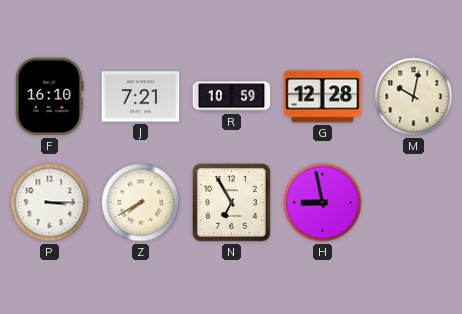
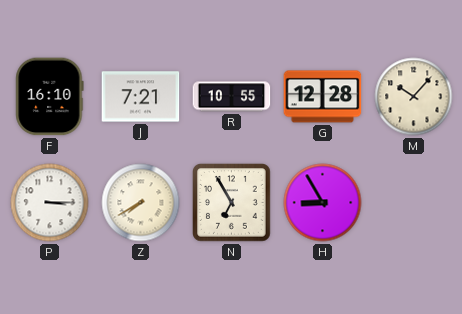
R: 10:59 -> 10:55 (232, 97)
M: 10:02 -> 10:07 (414, 97)
H: 8:58 -> 8:55 (323, 203)
